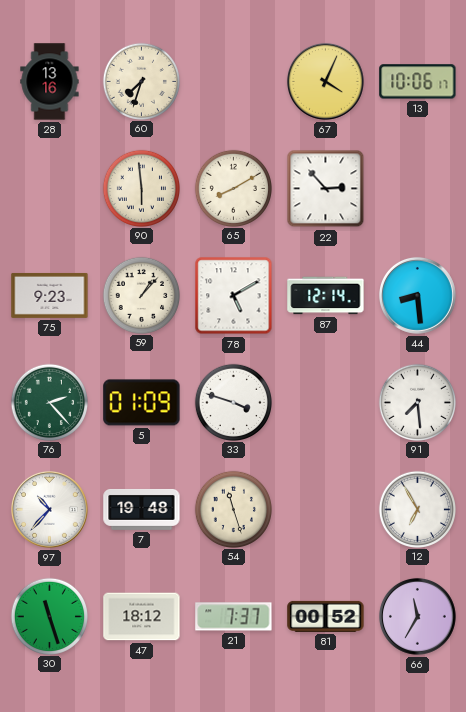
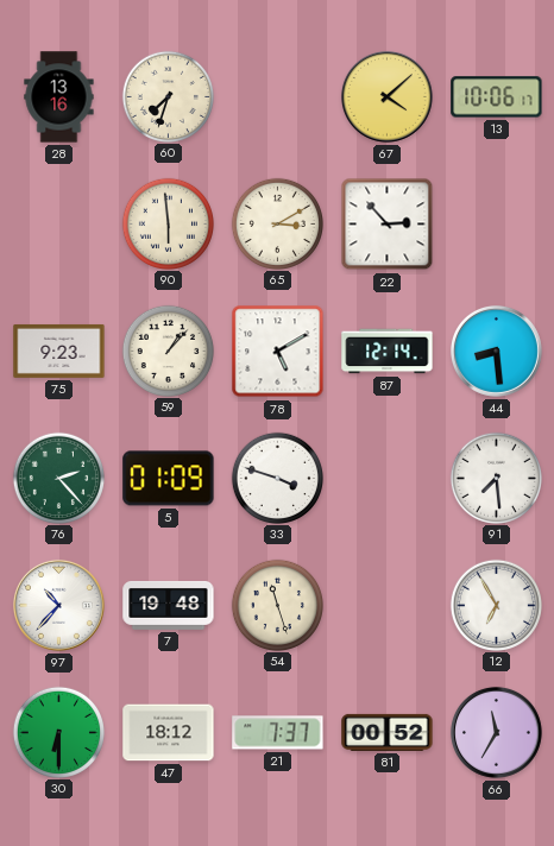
67: 4:04 -> 4:08 (386, 96)
65: 8:10 -> 3:10 (277, 223)
30: 11:27 -> 6:30 (58, 732)
